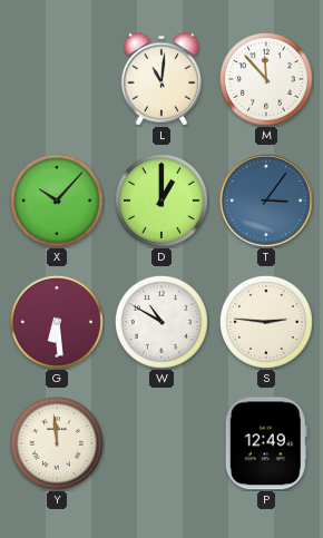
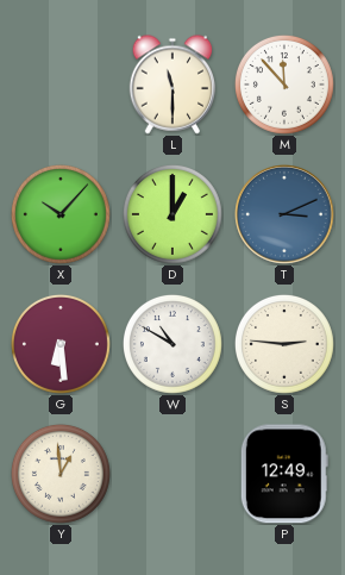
L: 11:01 -> 11:30 (171, 85)
T: 3:06 -> 3:11 (284, 214)
Y: 11:59 -> 12:59 (61, 474)
